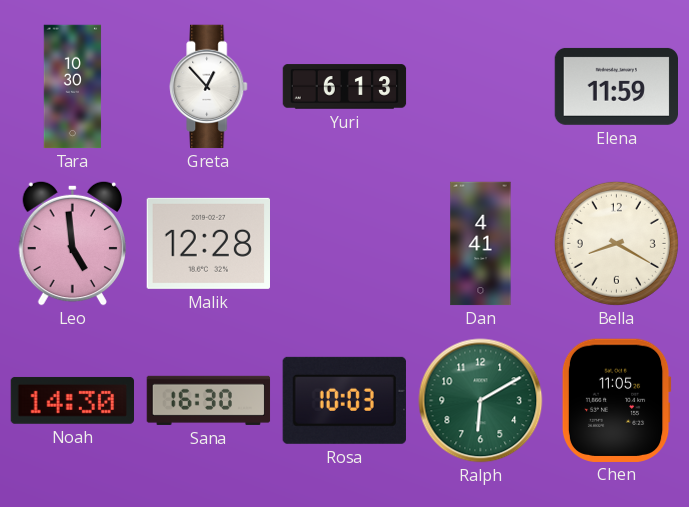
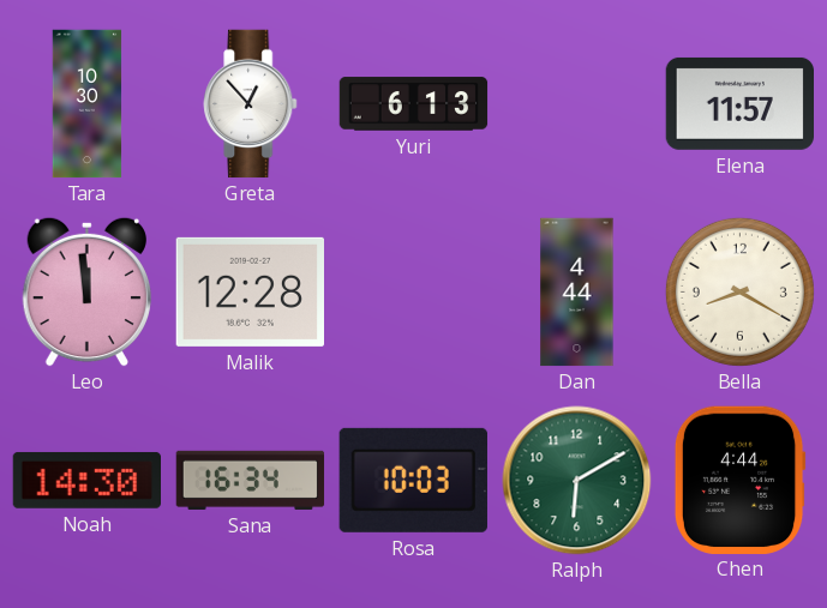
Elena: 11:59 -> 11:57 (741, 103)
Leo: 4:59 -> 11:59 (86, 291)
Dan: 4:41 -> 4:44 (577, 293)
Sana: 16:30 -> 16:34 (251, 480)
Chen: 11:05 -> 4:44 (739, 480)
